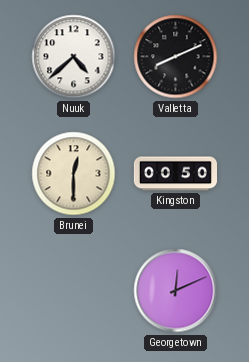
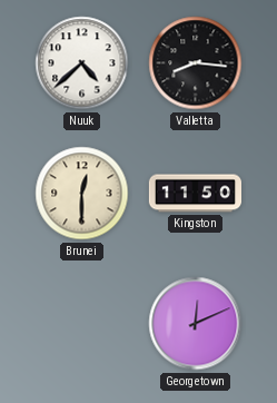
Valletta: 8:11 -> 8:16 (196, 63)
Kingston: 00:50 -> 11:50 (195, 194)
